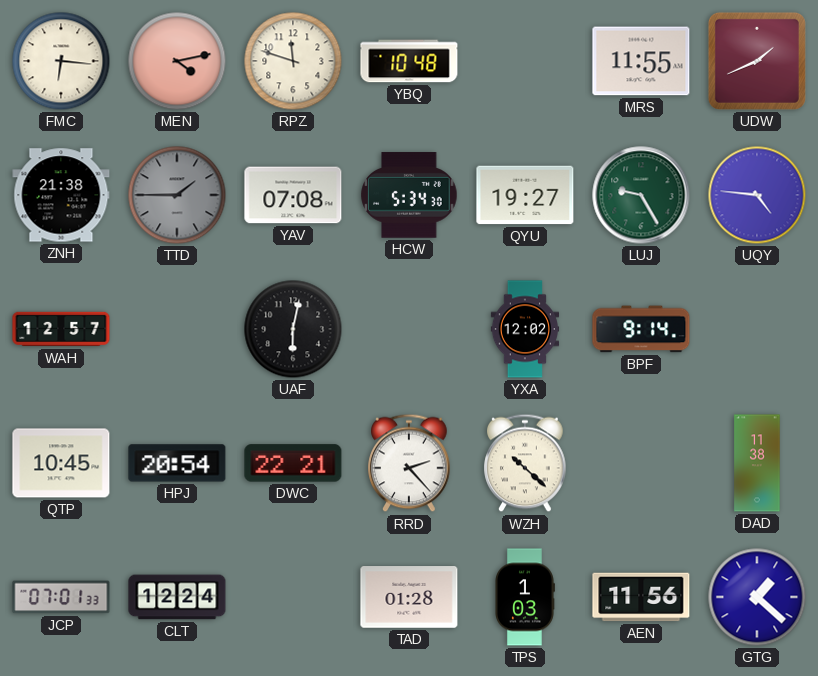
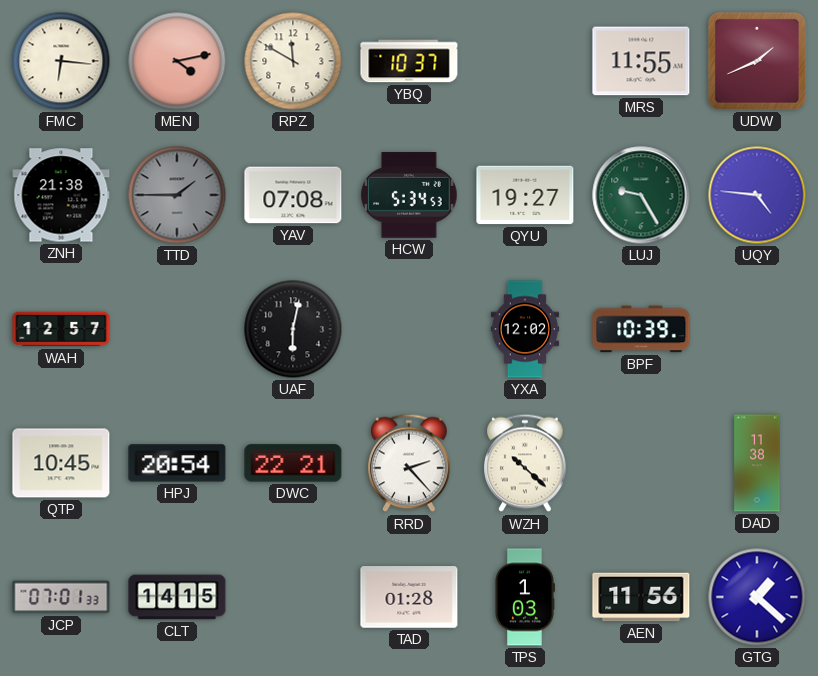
RPZ: 11:48 -> 11:50 (293, 61)
YBQ: 10:48 -> 10:37 (409, 61)
HCW: 5:34:30 -> 5:34:53 (409, 195)
BPF: 9:14 -> 10:39 (641, 329)
CLT: 12:24 -> 14:15 (177, 597)
